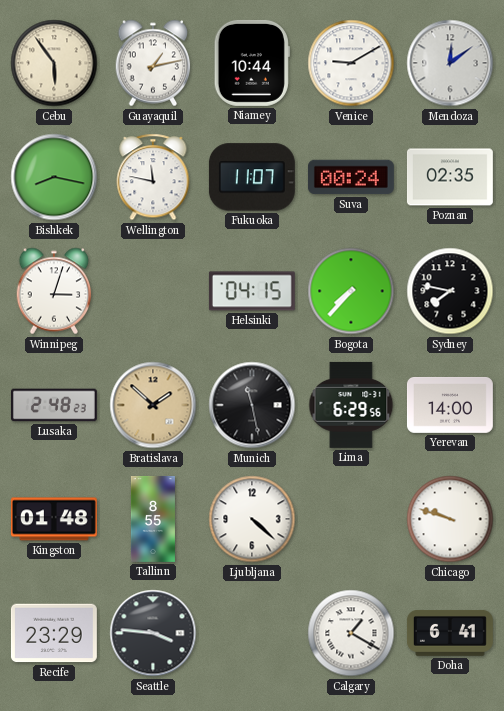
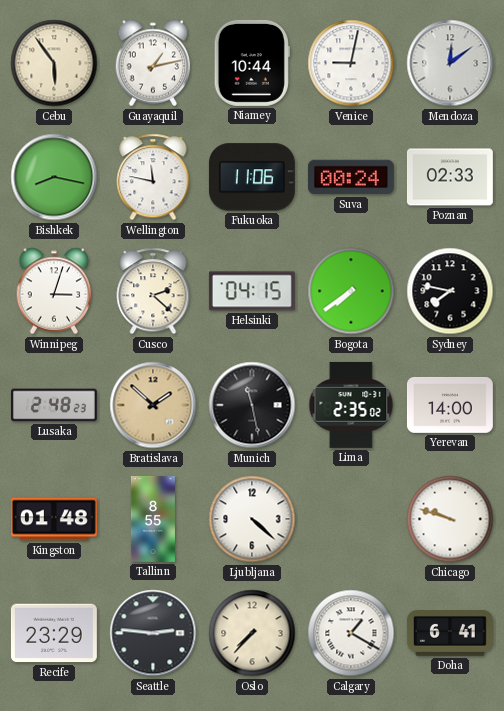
Venice: 9:10 -> 9:02 (351, 63)
Fukuoka: 11:07 -> 11:06 (252, 177)
Poznan: 02:35 -> 02:33 (450, 177)
Cusco: none -> 2:22 (153, 291)
Bogota: 7:37 -> 7:39 (351, 291)
Lima: 6:29 -> 2:35 (351, 405)
Seattle: 3:46 -> 2:46 (153, 633)
Oslo: none -> 7:37 (252, 633)
